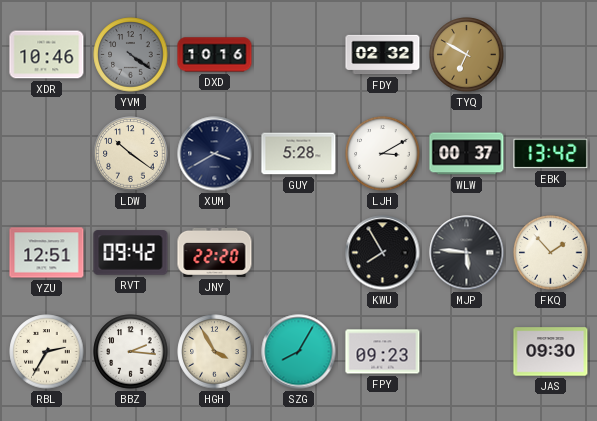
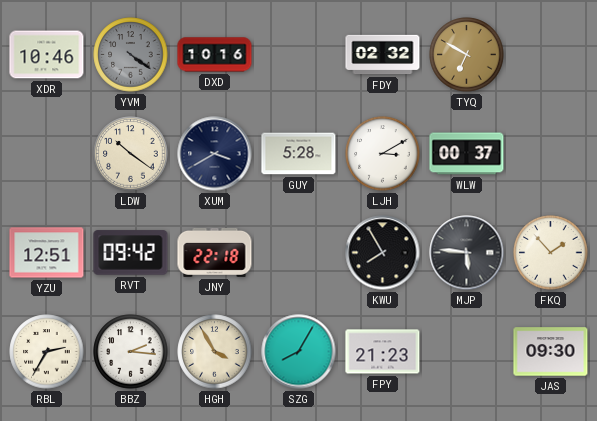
EBK: 13:42 -> none (551, 154)
JNY: 22:20 -> 22:18 (215, 252)
FPY: 09:23 -> 21:23 (383, 352)
